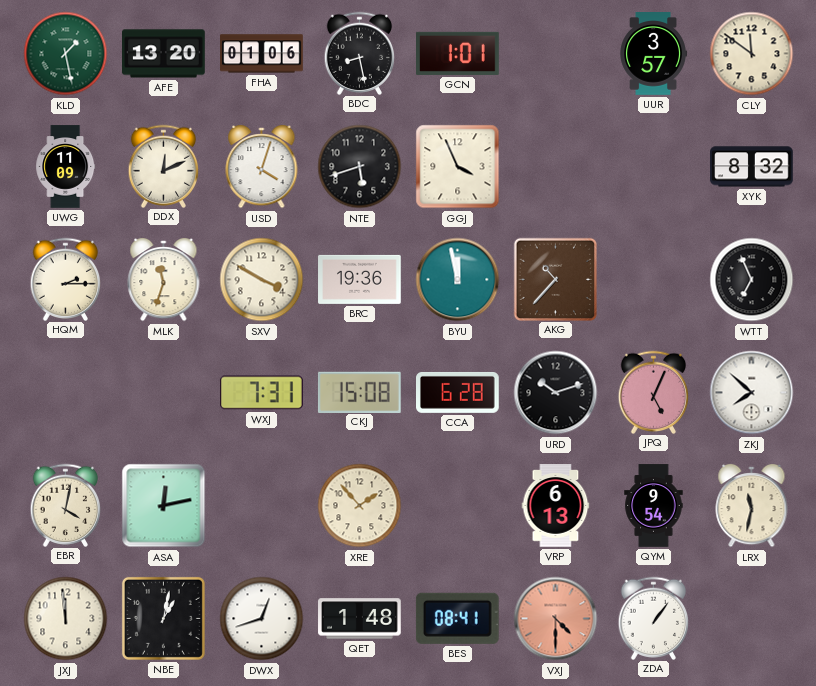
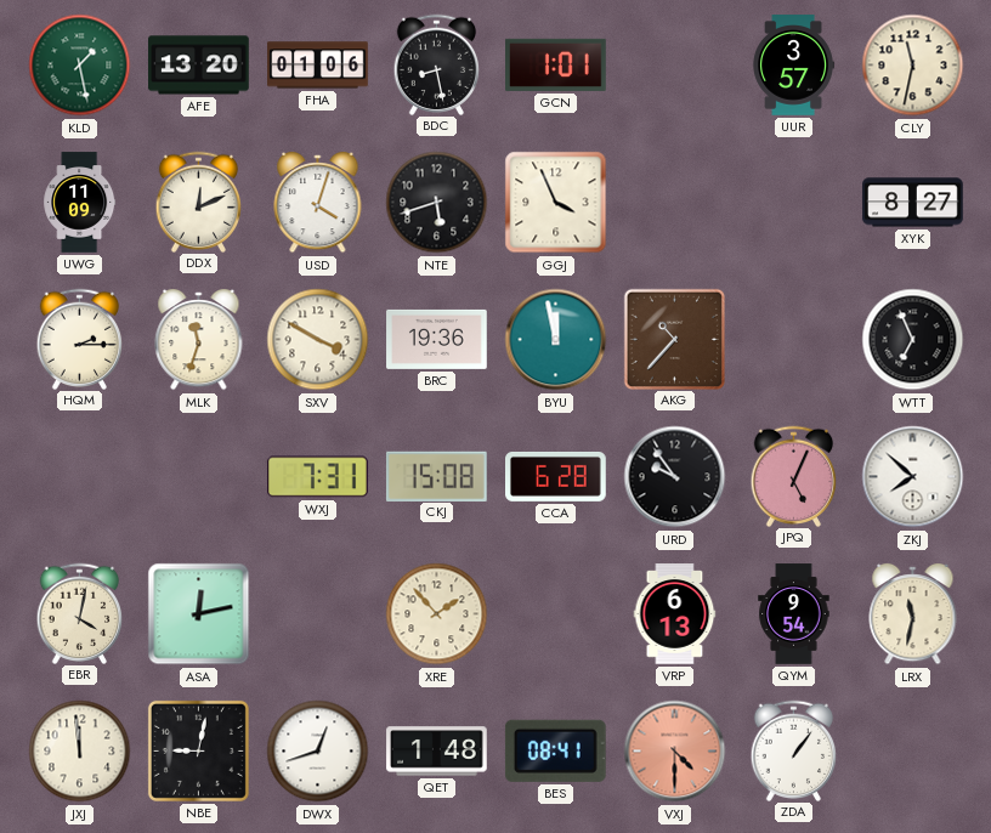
CLY: 11:51 -> 11:32 (913, 66)
XYK: 8:32 -> 8:27 (913, 203)
URD: 10:12 -> 9:54 (675, 477)
NBE: 1:02 -> 9:02 (198, 750)
